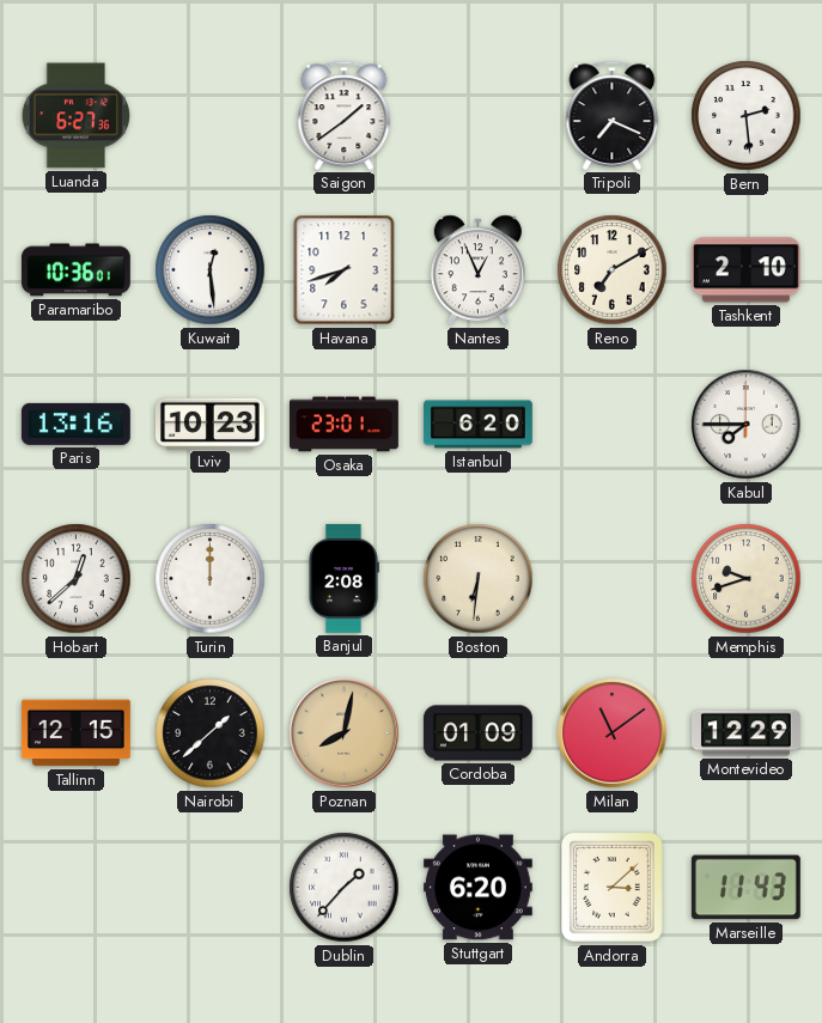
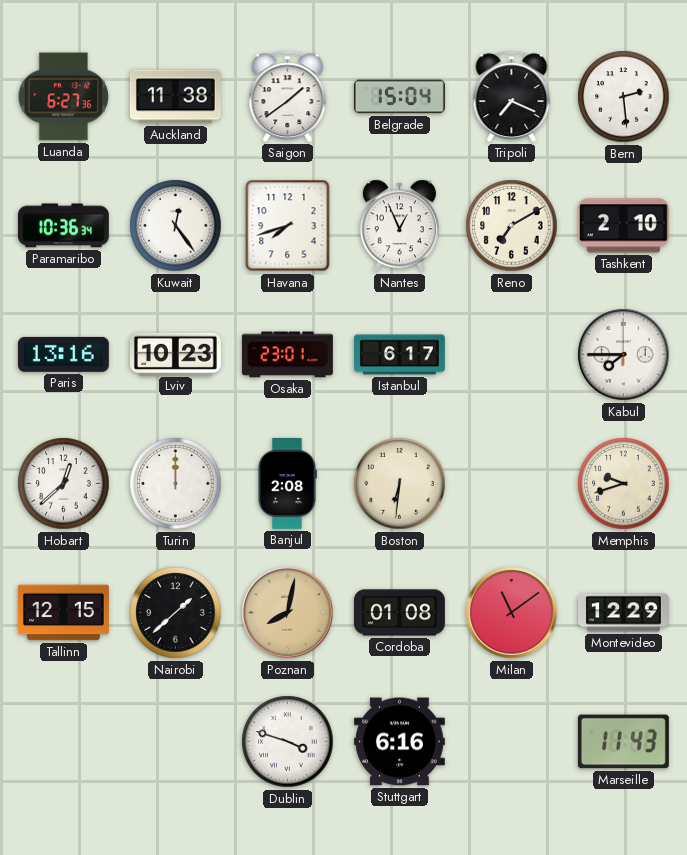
Auckland: none -> 11:38 (175, 97)
Belgrade: none -> 15:04 (399, 97)
Paramaribo: 10:36:01 -> 10:36:34 (63, 226)
Kuwait: 12:29 -> 12:24 (176, 226)
Istanbul: 6:20 -> 6:17 (399, 355)
Cordoba: 01:09 -> 01:08 (399, 613)
Dublin: 1:37 -> 3:48 (288, 742)
Stuttgart: 6:20 -> 6:16 (399, 742)
Andorra: 3:08 -> none (611, 888)
